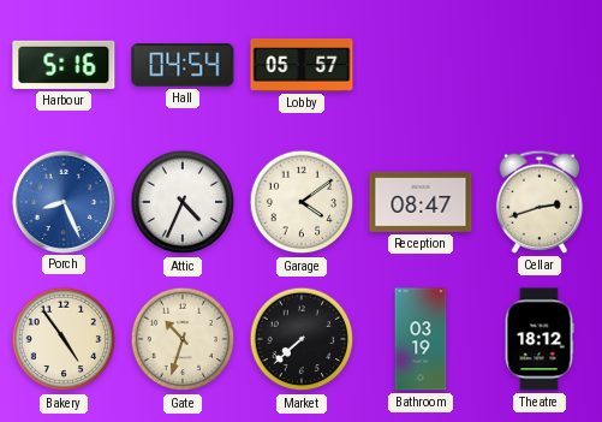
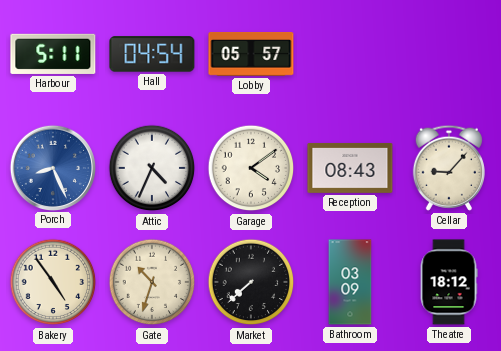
Harbour: 5:16 -> 5:11 (53, 54)
Reception: 08:47 -> 08:43 (350, 168)
Cellar: 2:42 -> 9:07 (449, 168)
Bathroom: 03:19 -> 03:09 (350, 282)
